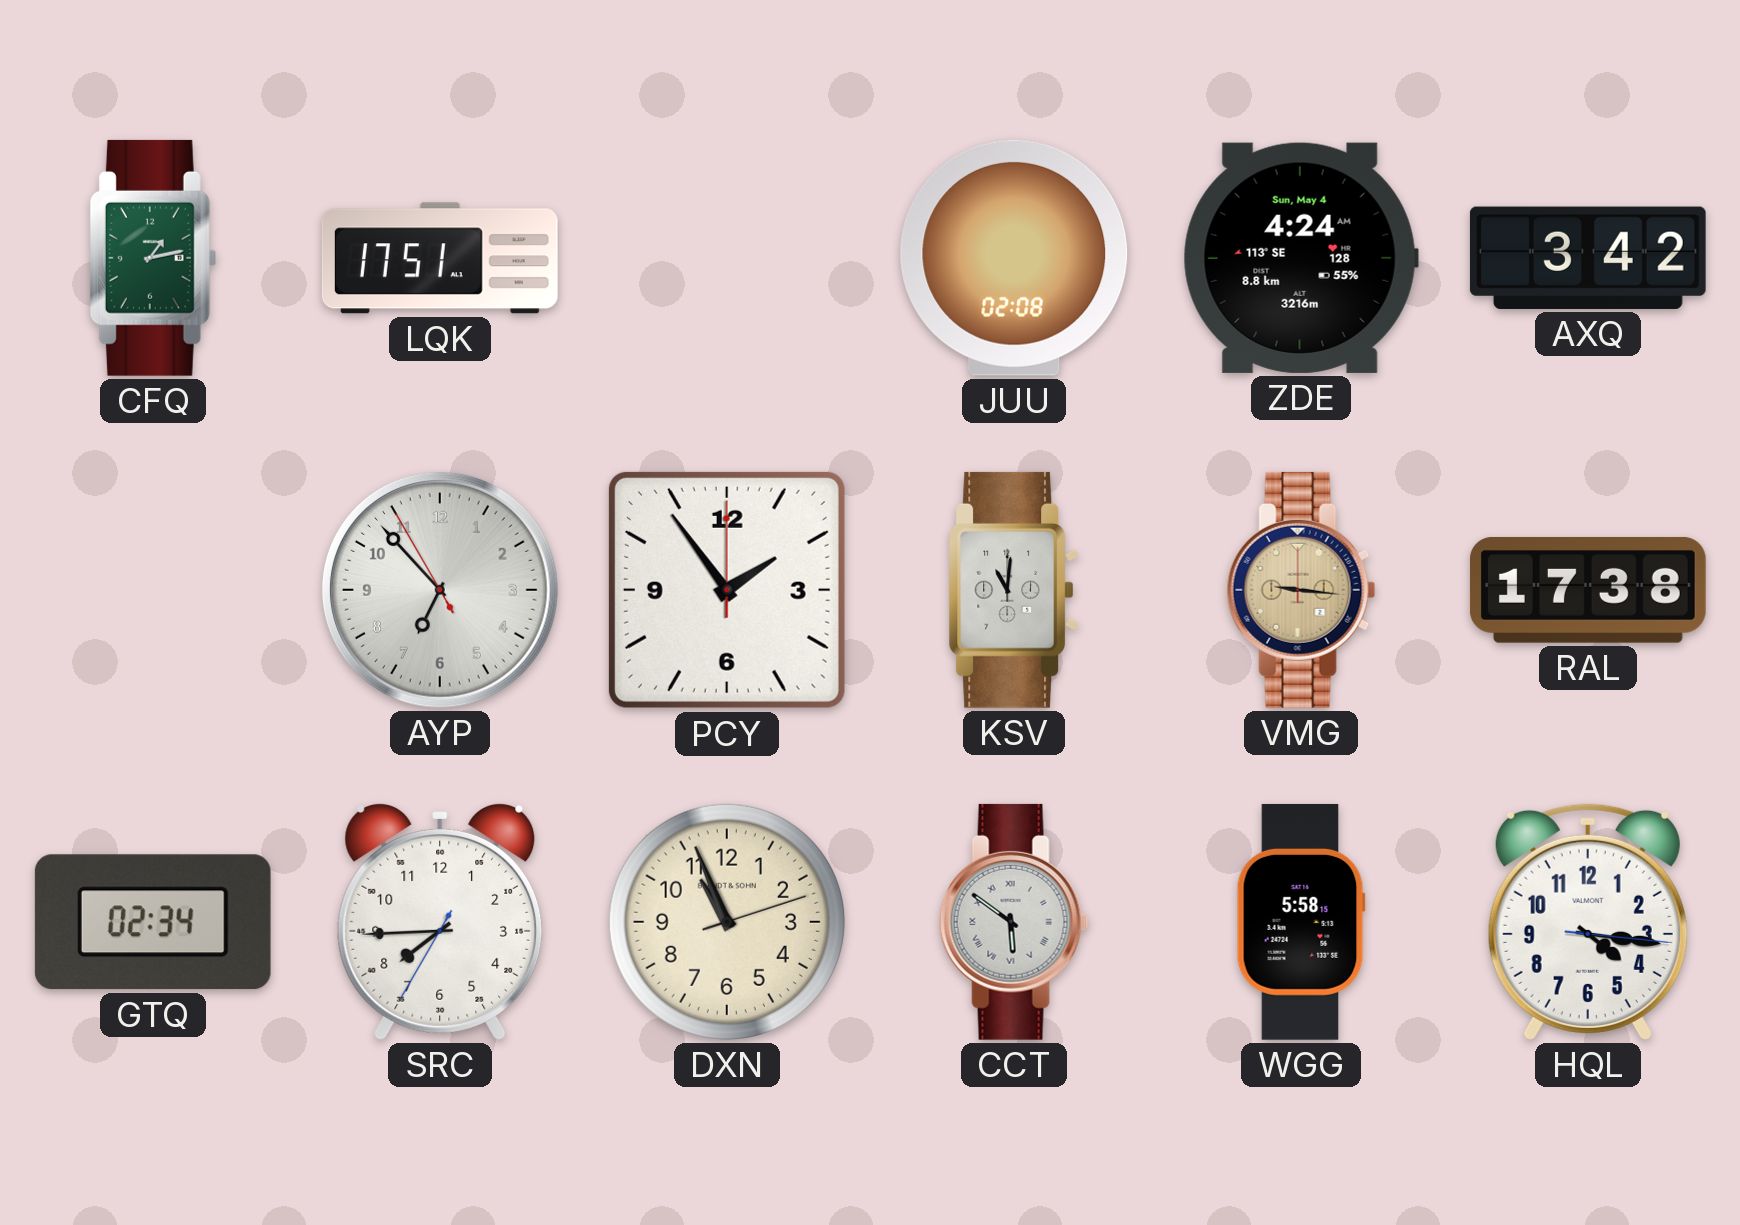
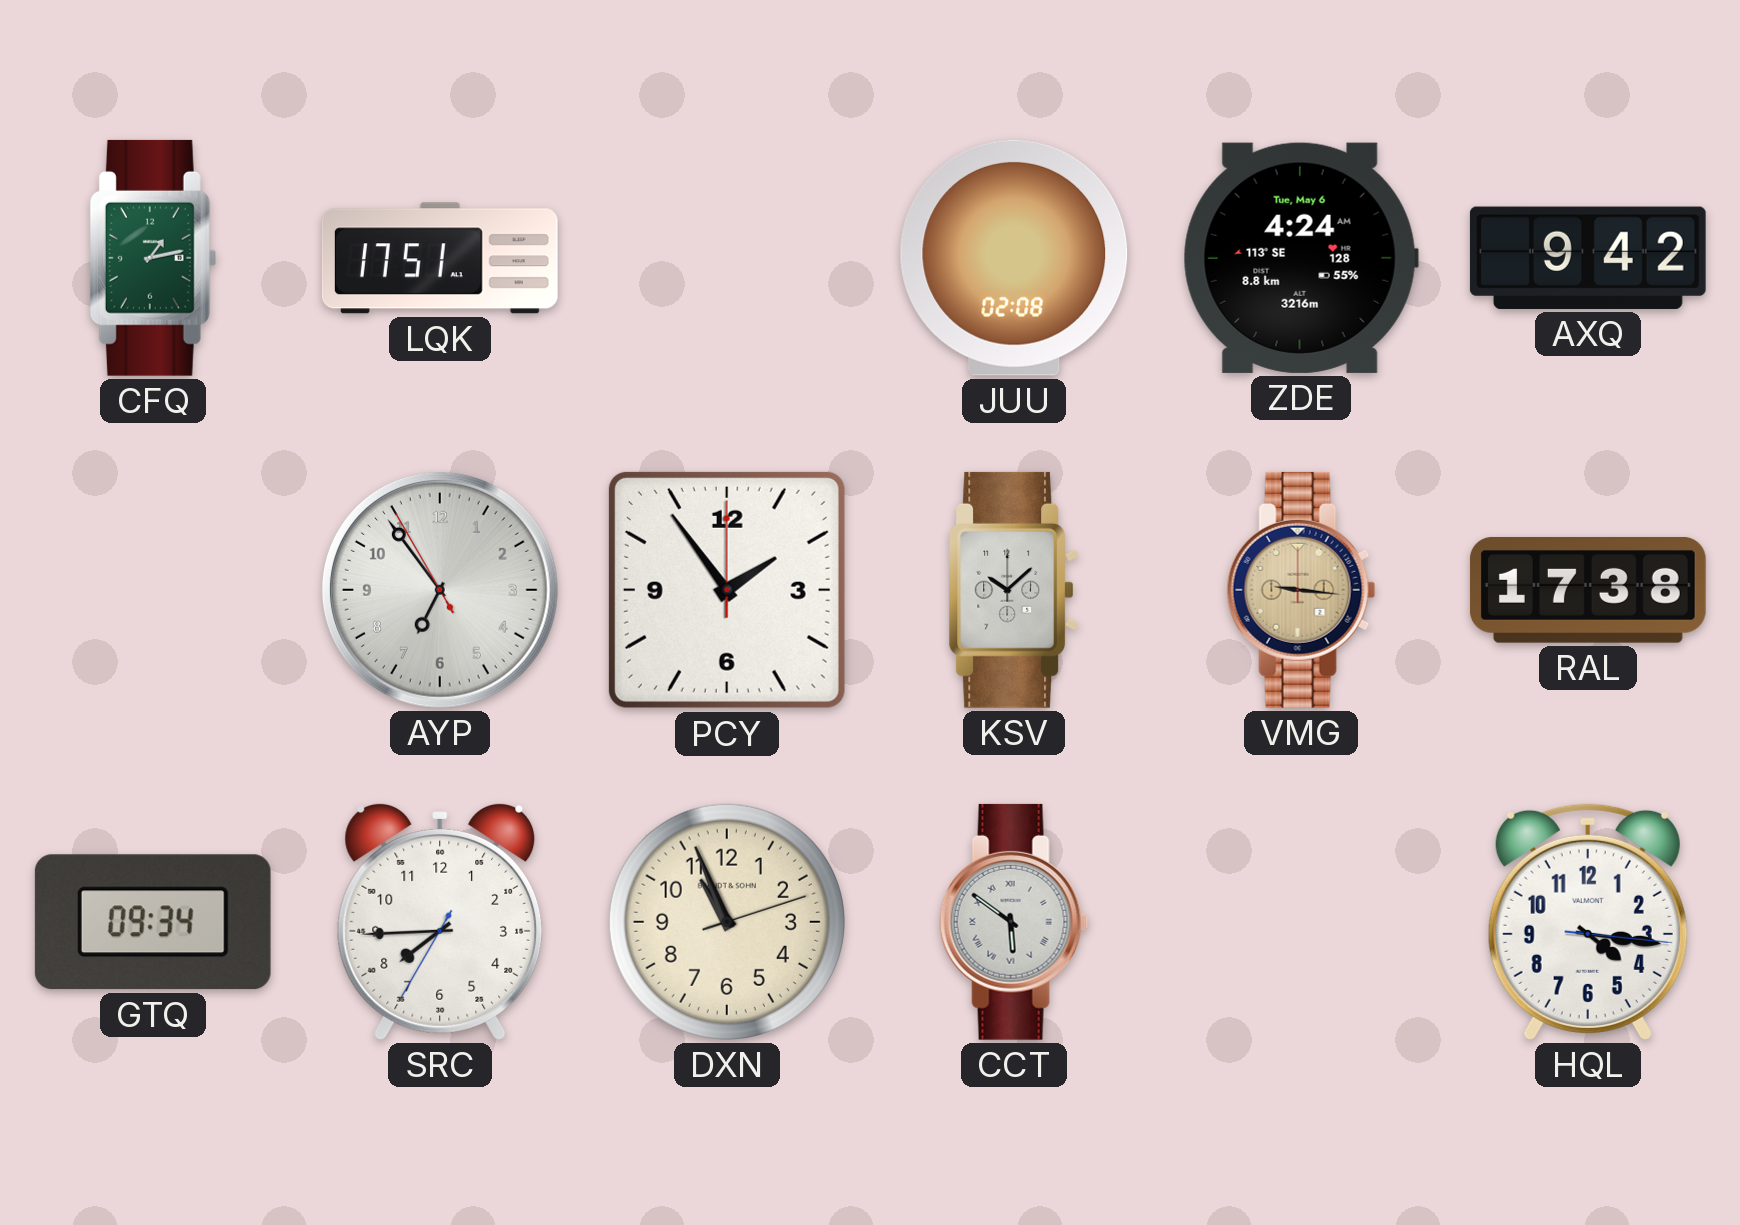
ZDE date: Sun, May 4 -> Tue, May 6 (1301, 258)
AXQ: 3:42 -> 9:42 (1588, 258)
AYP: 6:52 -> 6:53 (440, 590)
KSV: 11:01 -> 10:08 (1013, 590)
GTQ: 02:34 -> 09:34 (153, 922)
WGG: 5:58 -> none (1301, 922)
